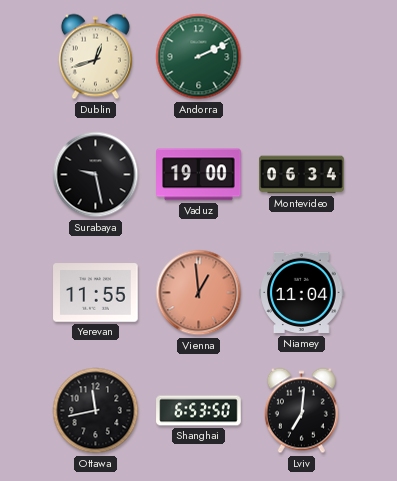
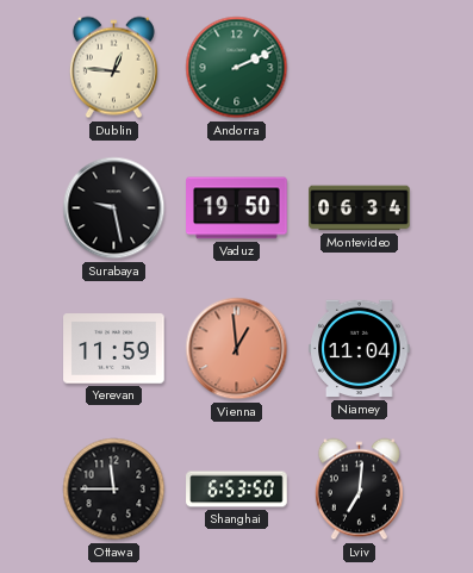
Dublin: 12:42 -> 12:46 (113, 68)
Vaduz: 19:00 -> 19:50 (237, 208)
Yerevan: 11:55 -> 11:59 (114, 349)
Ottawa: 11:43 -> 11:45 (114, 490)
